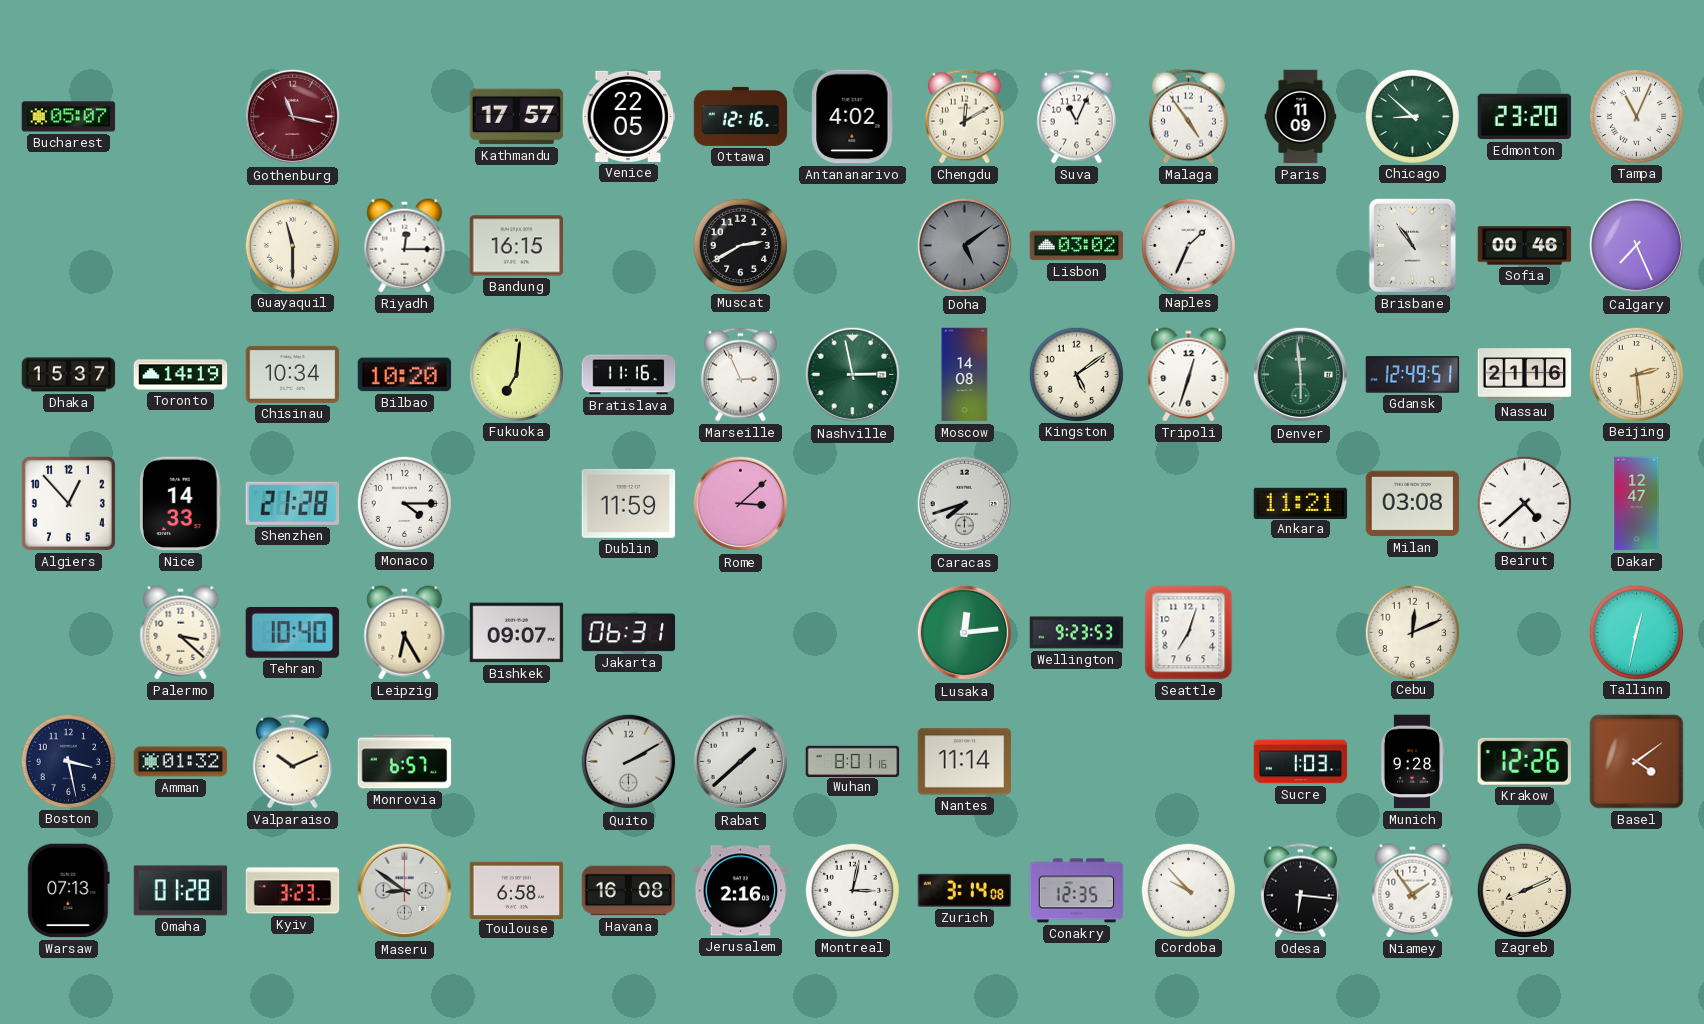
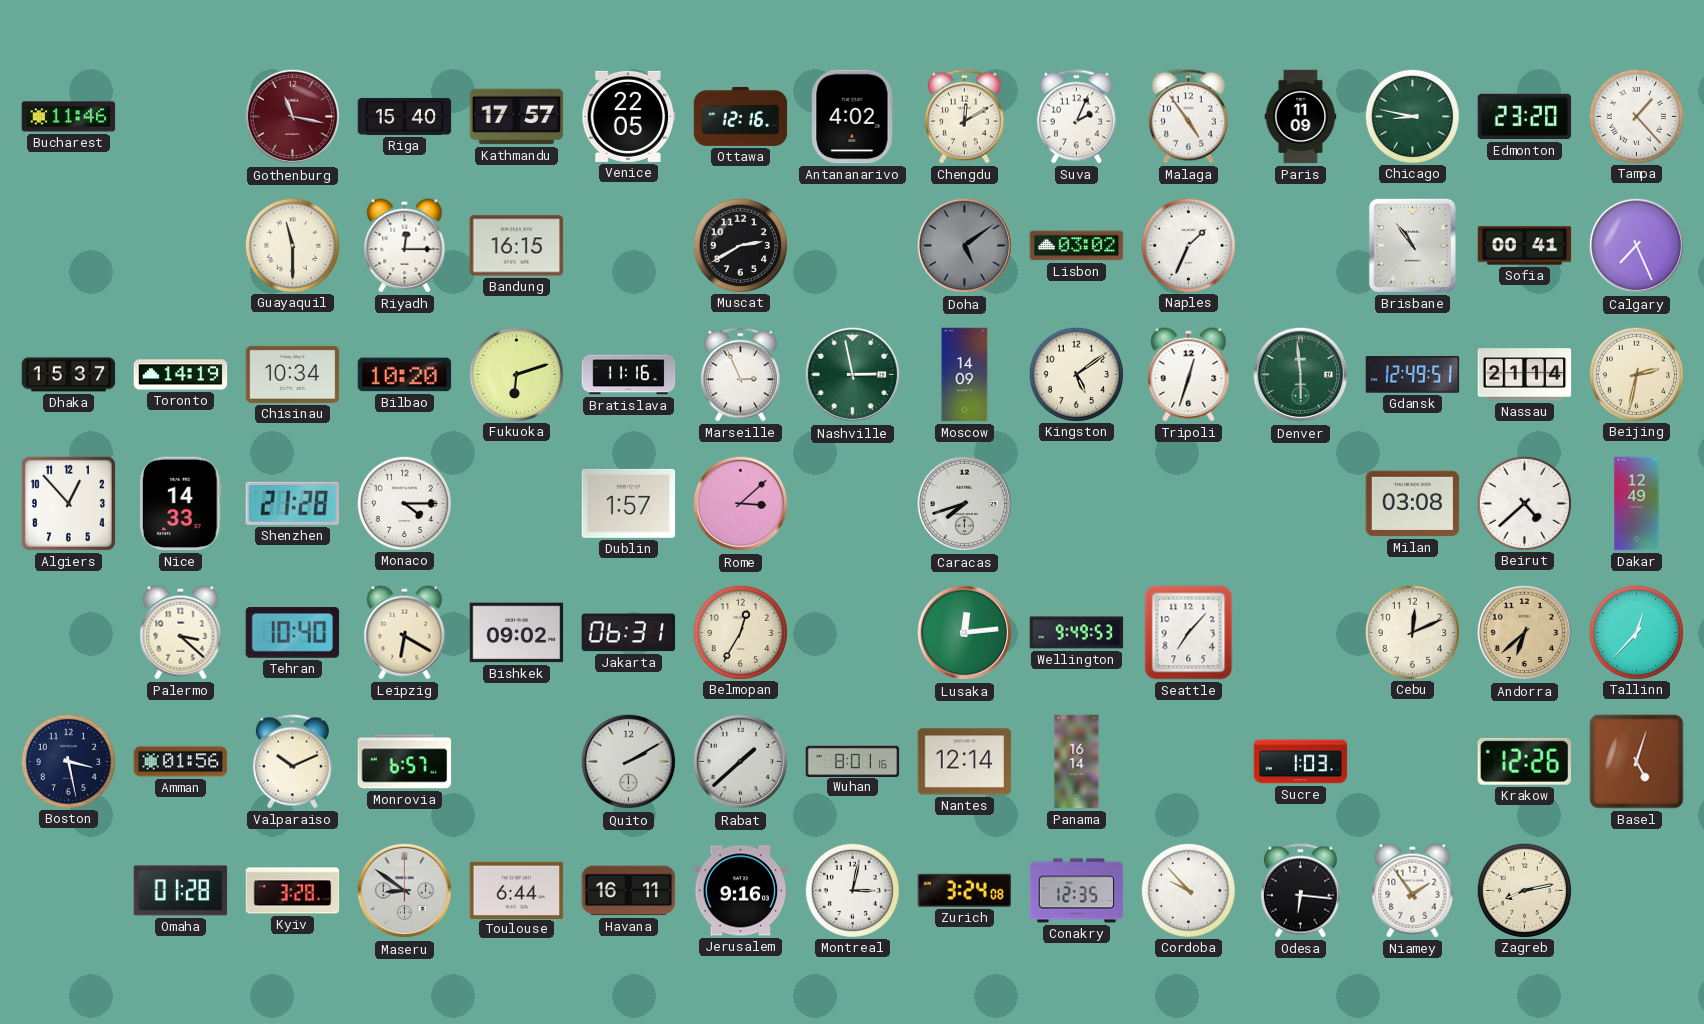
Bucharest: 05:07 -> 11:46 (69, 117)
Riga: none -> 15:40 (405, 116)
Suva: 11:04 -> 2:04 (1076, 117)
Chicago: 8:52 -> 8:47 (1412, 116)
Tampa: 11:04 -> 1:23 (1636, 116)
Sofia: 00:46 -> 00:41 (1525, 246)
Fukuoka: 7:01 -> 6:12 (516, 374)
Moscow: 14:08 -> 14:09 (965, 375)
Nassau: 21:16 -> 21:14 (1525, 375)
Beijing: 2:29 -> 2:32 (1636, 374)
Dublin: 11:59 -> 1:57 (629, 503)
Ankara: 11:21 -> none (1301, 503)
Dakar: 12:47 -> 12:49 (1637, 504)
Leipzig: 6:25 -> 6:20 (405, 633)
Bishkek: 09:07 -> 09:02 (517, 633)
Belmopan: none -> 12:35 (740, 632)
Wellington: 9:23 -> 9:49 (1077, 633)
Seattle: 7:03 -> 7:07 (1189, 633)
Andorra: none -> 6:38 (1525, 633)
Tallinn: 12:32 -> 12:37 (1636, 632)
Amman: 01:32 -> 01:56 (181, 762)
Nantes: 11:14 -> 12:14 (965, 762)
Panama: none -> 16:14 (1077, 762)
Munich: 9:28 -> none (1412, 762)
Basel: 4:09 -> 5:03 (1637, 762)
Warsaw: 07:13 -> none (69, 891)
Kyiv: 3:23 -> 3:28 (293, 891)
Toulouse: 6:58 -> 6:44 (517, 890)
Havana: 16:08 -> 16:11 (629, 891)
Jerusalem: 2:16 -> 9:16 (741, 891)
Zurich: 3:14 -> 3:24 (965, 890)
Zagreb: 8:11 -> 8:13 (1524, 890)
